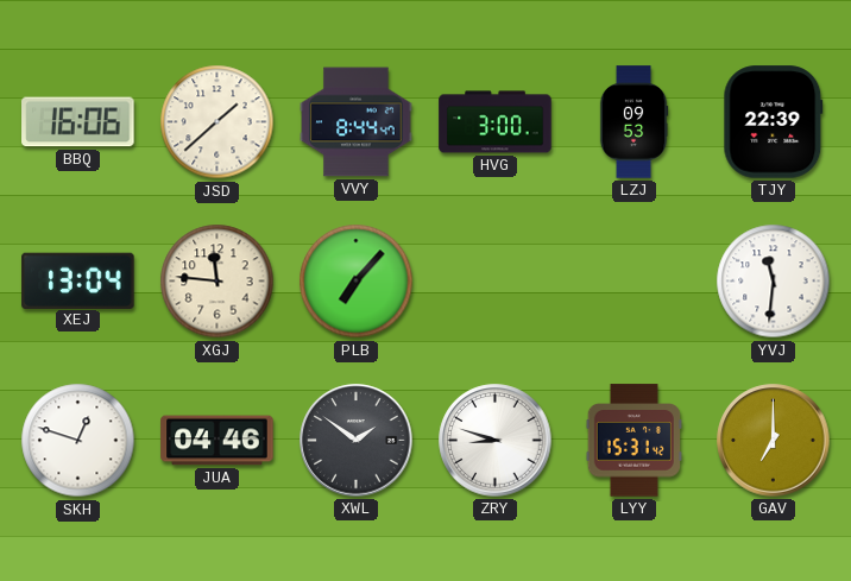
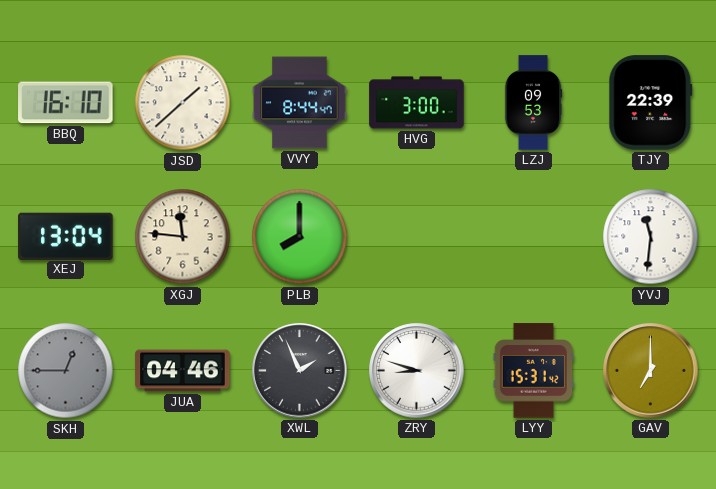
BBQ: 16:06 -> 16:10 (66, 103)
PLB: 7:07 -> 8:00 (300, 237)
SKH: 12:48 -> 12:45 (66, 371)
SKH dial: white -> grey (66, 371)
XWL: 1:51 -> 1:56 (300, 371)
